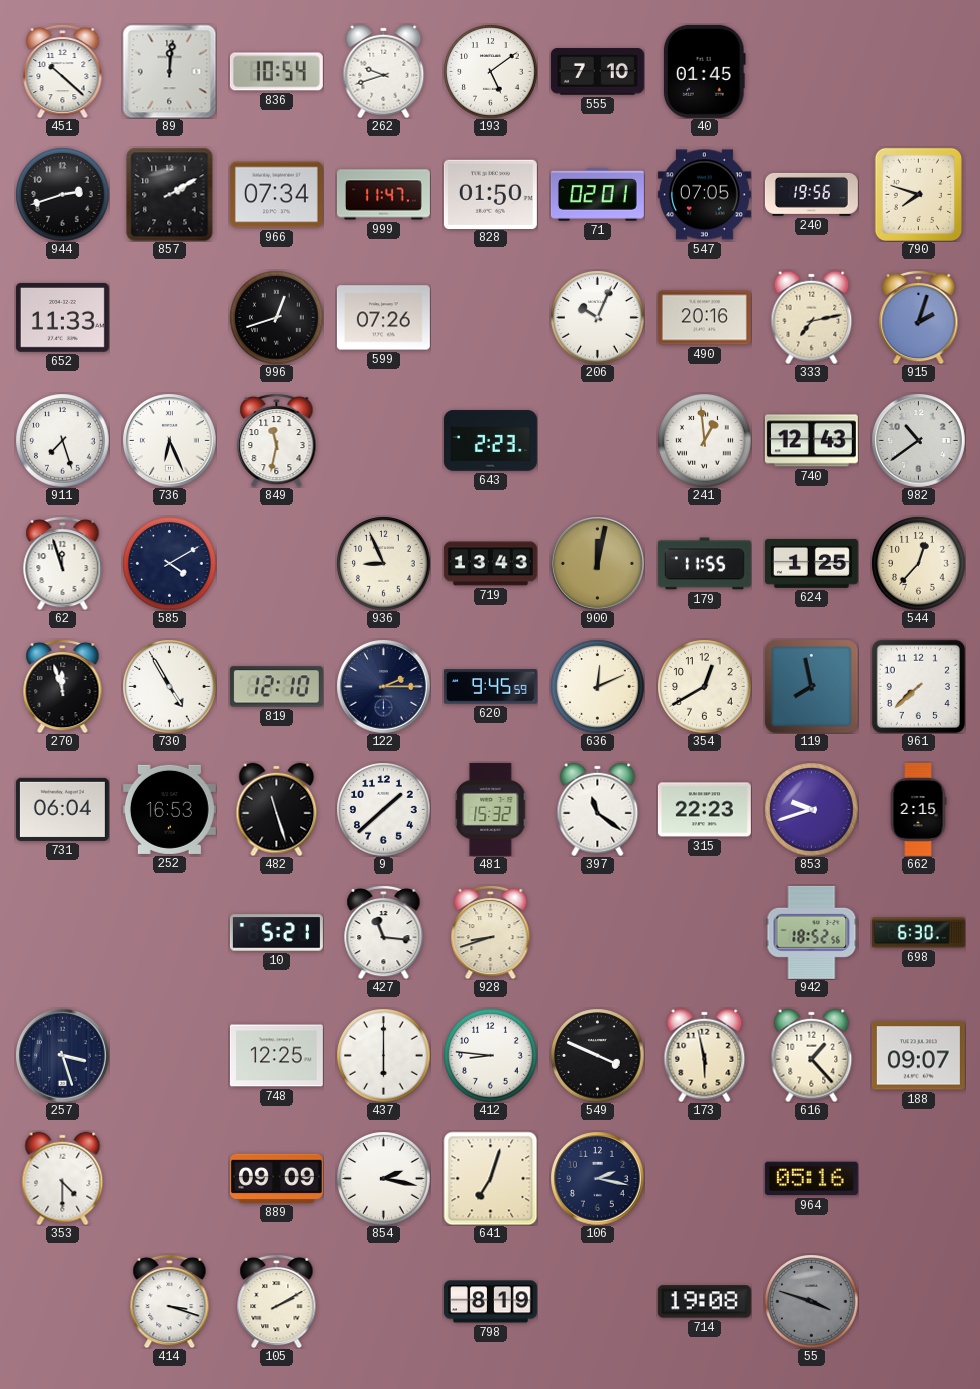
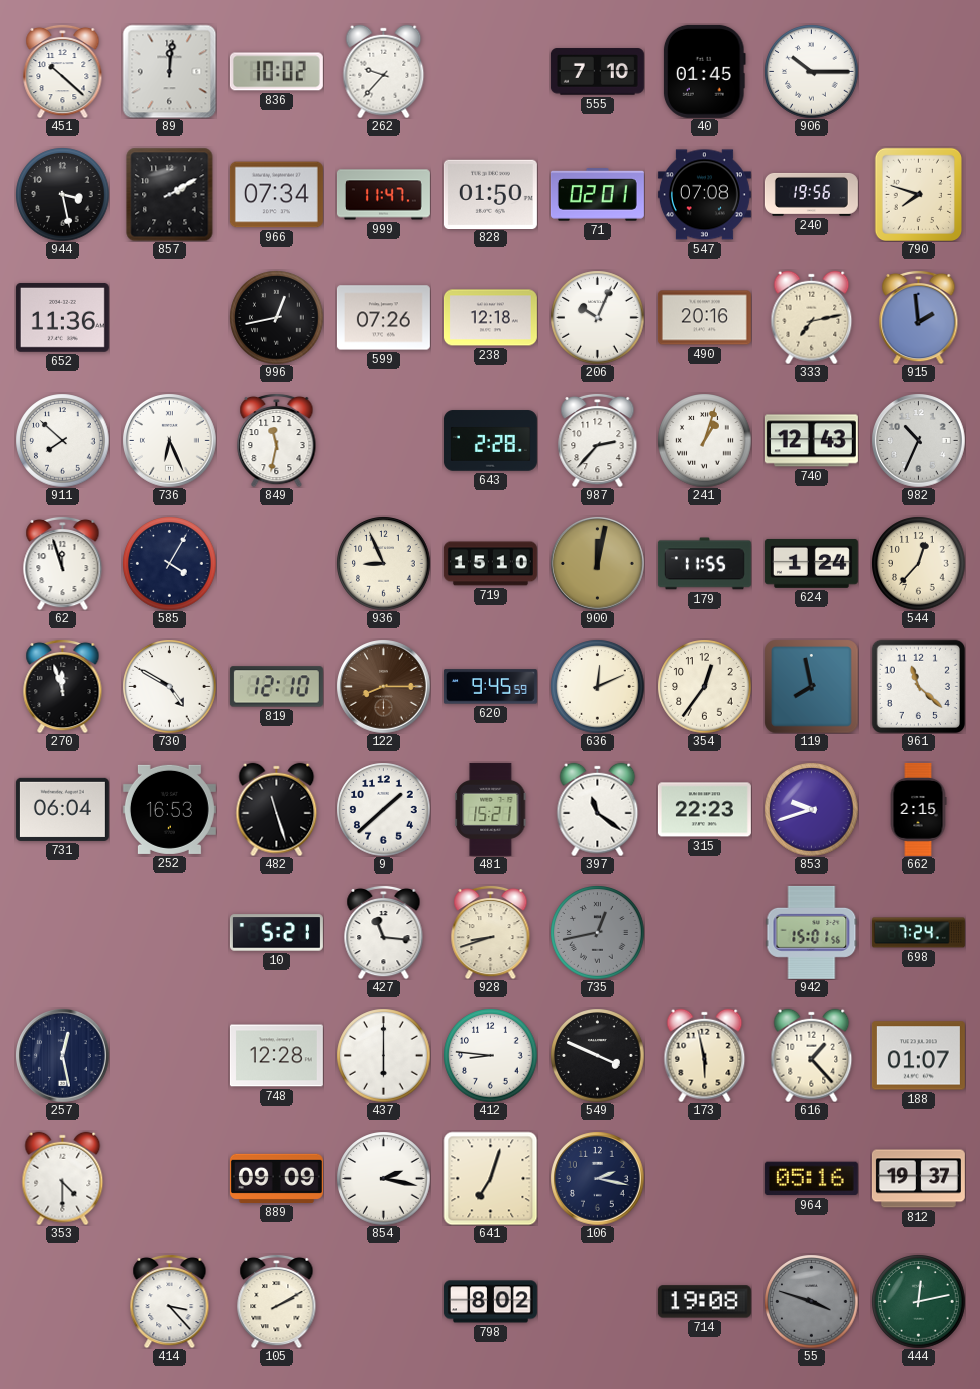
836: 10:54 -> 10:02 (276, 72)
262: 9:42 -> 9:37 (384, 71)
193: 5:09 -> none (490, 71)
906: none -> 10:15 (811, 71)
944: 2:42 -> 3:28 (62, 194)
547: 07:05 -> 07:08 (704, 195)
652: 11:33 -> 11:36 (62, 317)
996: 12:42 -> 12:43 (276, 317)
238: none -> 12:18 (490, 318)
915: 2:03 -> 1:59 (919, 317)
911: 7:27 -> 7:52 (62, 440)
643: 2:23 -> 2:28 (490, 441)
987: none -> 2:37 (598, 440)
241: 12:59 -> 1:03 (704, 440)
982: 10:39 -> 10:34 (919, 441)
585: 4:10 -> 4:05 (169, 563)
719: 13:43 -> 15:10 (490, 564)
624: 1:25 -> 1:24 (811, 563)
730: 4:55 -> 4:50 (169, 686)
122: 2:15 -> 8:15 (384, 687)
122 dial: navy -> brown (384, 687)
354: 12:40 -> 12:36 (704, 686)
961: 7:38 -> 11:22 (918, 686)
481: 15:32 -> 15:21 (491, 809)
735: none -> 12:43 (597, 932)
942: 18:52 -> 15:01 (812, 932)
698: 6:30 -> 7:24 (918, 933)
257: 3:27 -> 12:28 (63, 1056)
748: 12:25 -> 12:28 (276, 1056)
188: 09:07 -> 01:07 (918, 1056)
812: none -> 19:37 (918, 1179)
414: 3:18 -> 3:23 (170, 1301)
798: 8:19 -> 8:02 (490, 1302)
444: none -> 12:13 (918, 1301)
